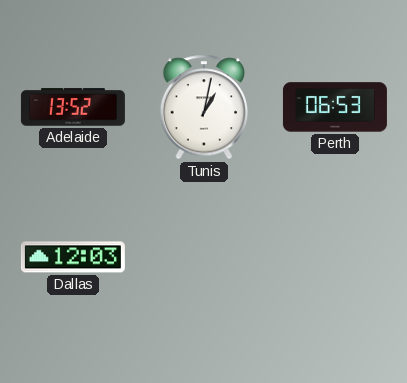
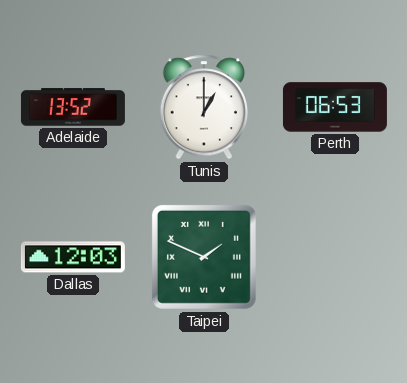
Tunis: 1:02 -> 1:00 (203, 107)
Taipei: none -> 1:49 (204, 257)
